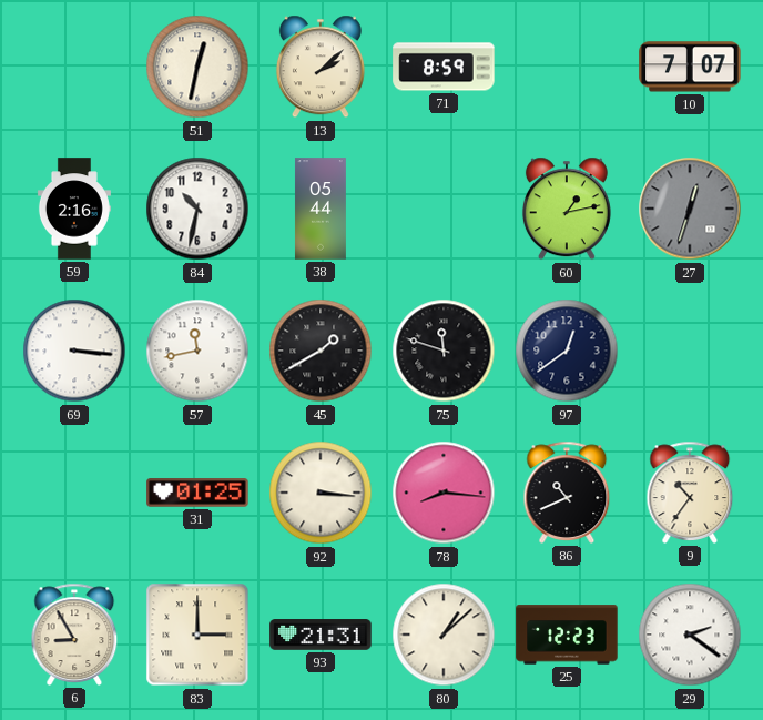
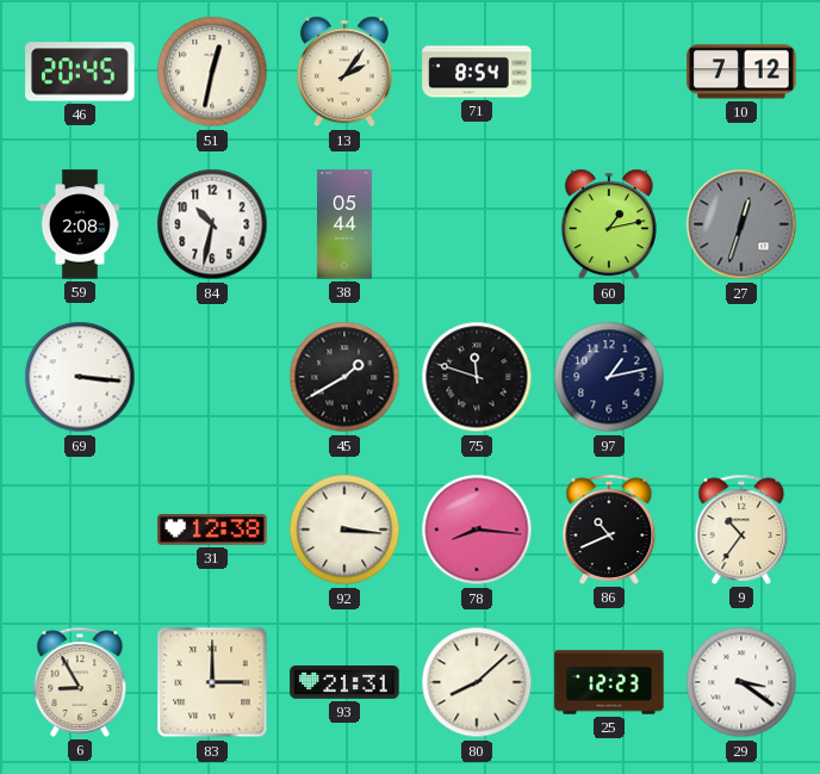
46: none -> 20:45 (80, 72)
13: 2:08 -> 2:06 (344, 72)
71: 8:59 -> 8:54 (477, 72)
10: 7:07 -> 7:12 (741, 72)
59: 2:16 -> 2:08 (80, 224)
57: 11:43 -> none (197, 351)
97: 12:39 -> 1:13 (609, 377)
31: 01:25 -> 12:38 (212, 530)
80: 1:08 -> 8:08 (477, 682)
29: 2:21 -> 3:21 (741, 682)
